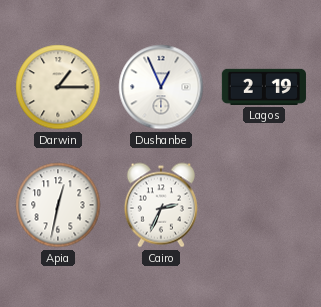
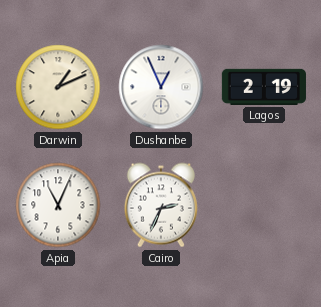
Darwin: 1:15 -> 1:11 (58, 87)
Apia: 12:32 -> 11:04 (58, 205)
